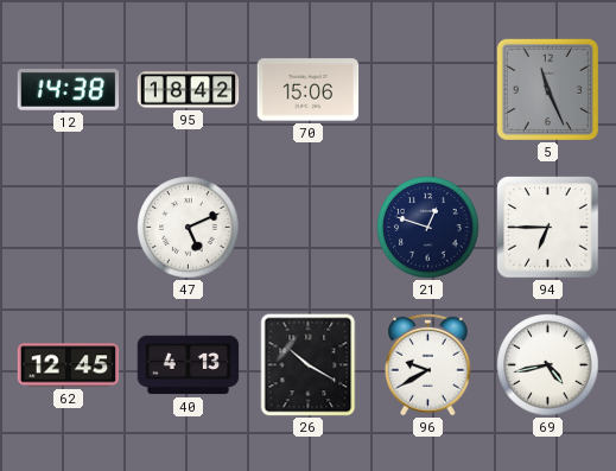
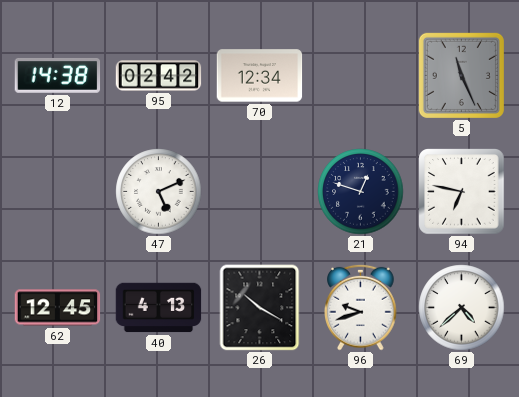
95: 18:42 -> 02:42 (159, 76)
70: 15:06 -> 12:34 (260, 76)
94: 6:45 -> 6:47 (462, 192)
96: 9:40 -> 9:42 (361, 307)
69: 4:43 -> 4:38 (462, 308)
